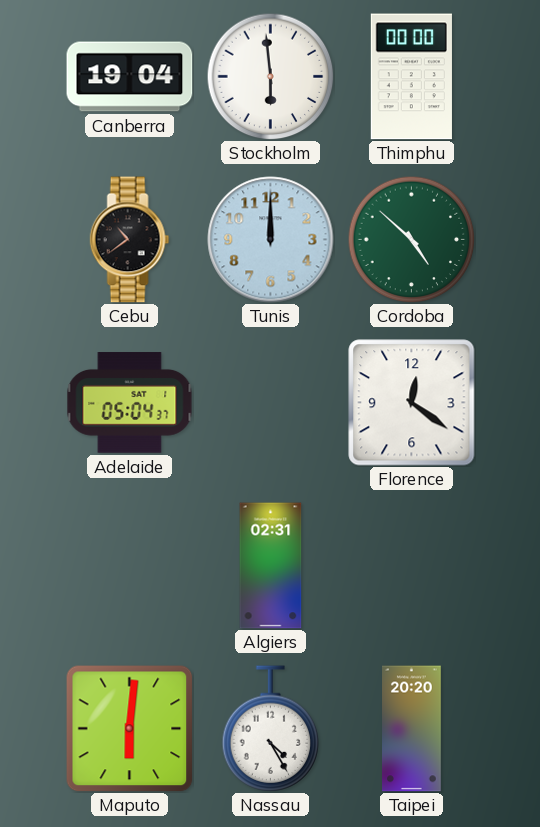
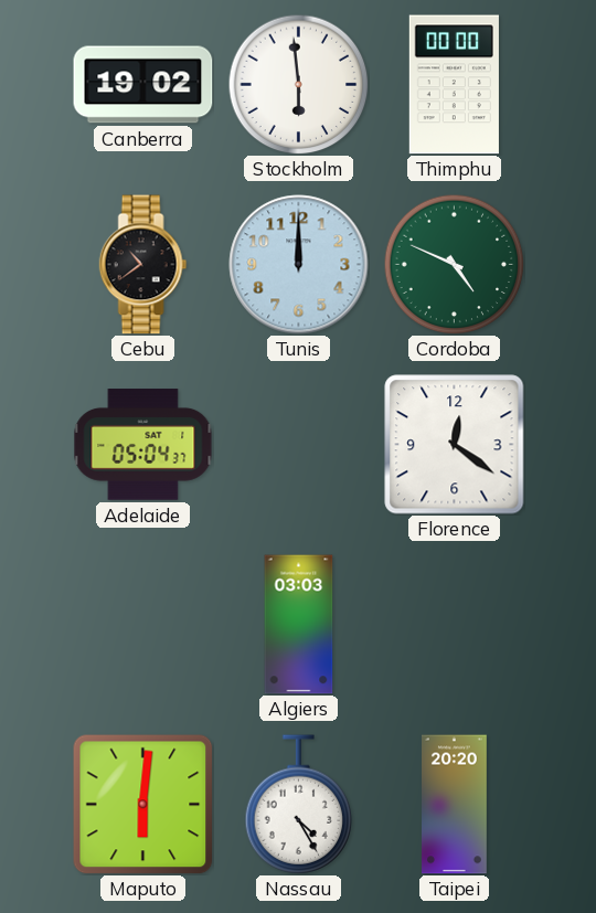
Canberra: 19:04 -> 19:02 (143, 85)
Cordoba: 4:52 -> 4:49 (454, 264)
Algiers: 02:31 -> 03:03 (299, 625)
